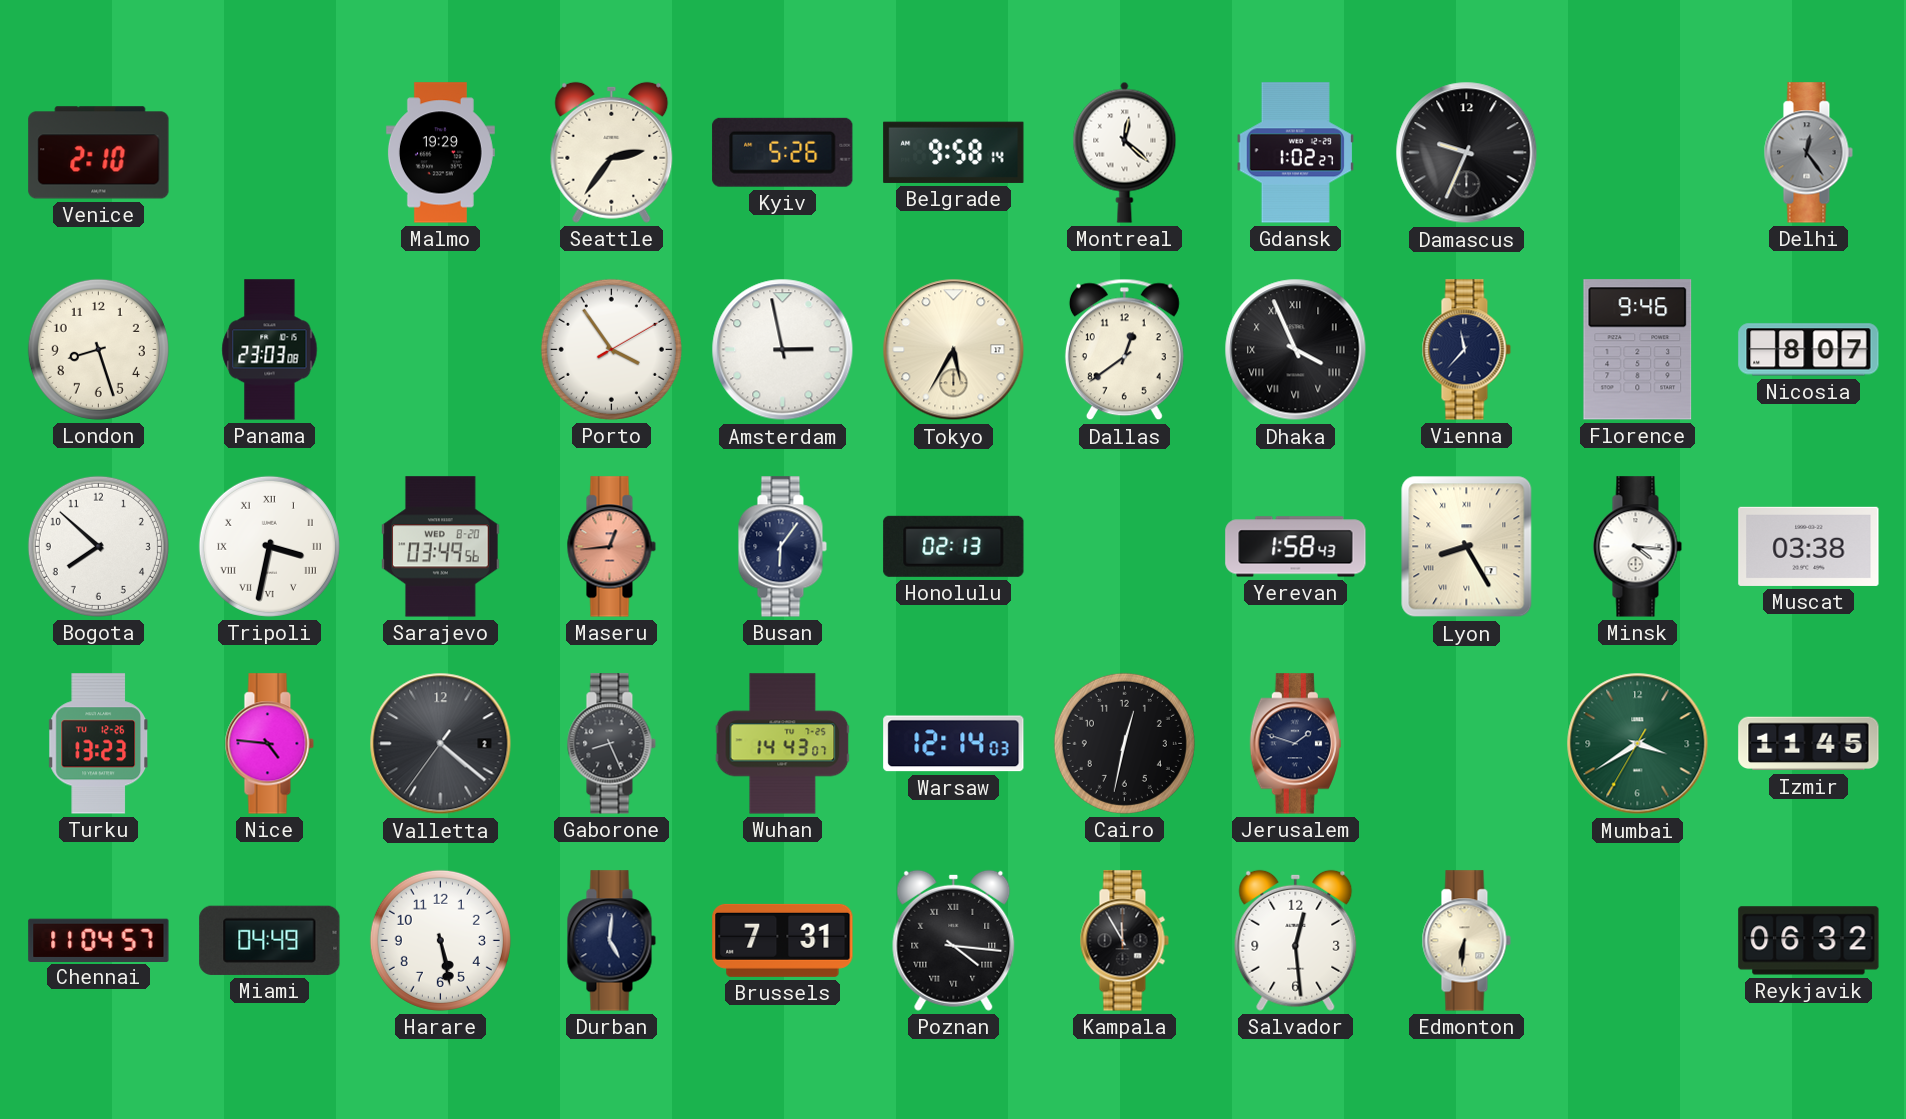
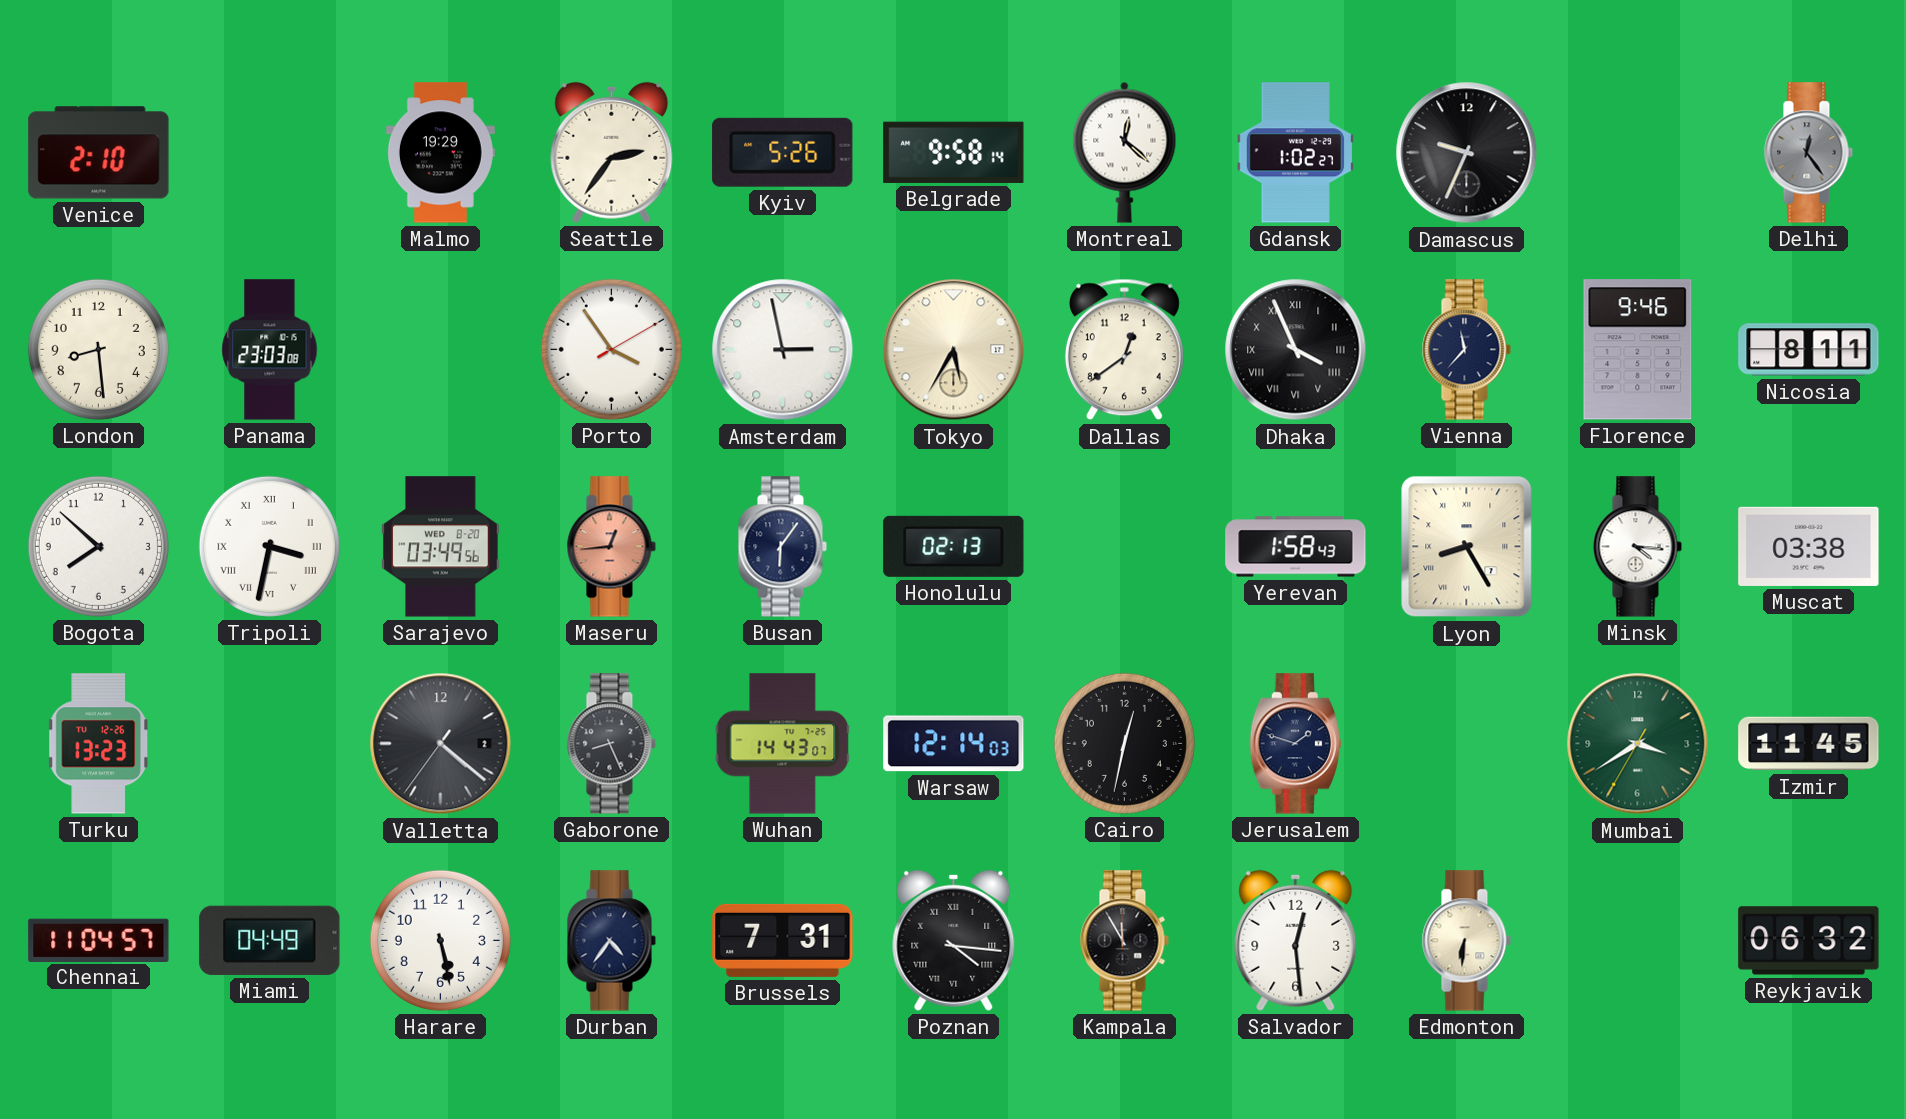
London: 8:27 -> 8:29 (98, 349)
Nicosia: 8:07 -> 8:11 (1809, 350)
Nice: 4:46 -> none (269, 744)
Durban: 5:01 -> 4:36 (611, 941)
